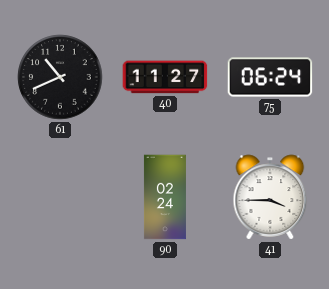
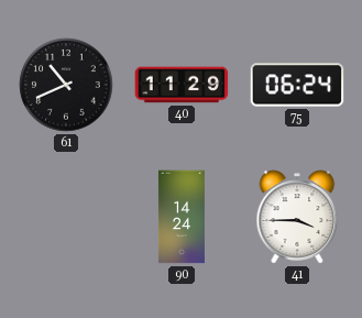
40: 11:27 -> 11:29 (182, 85)
90: 02:24 -> 14:24 (182, 217)
